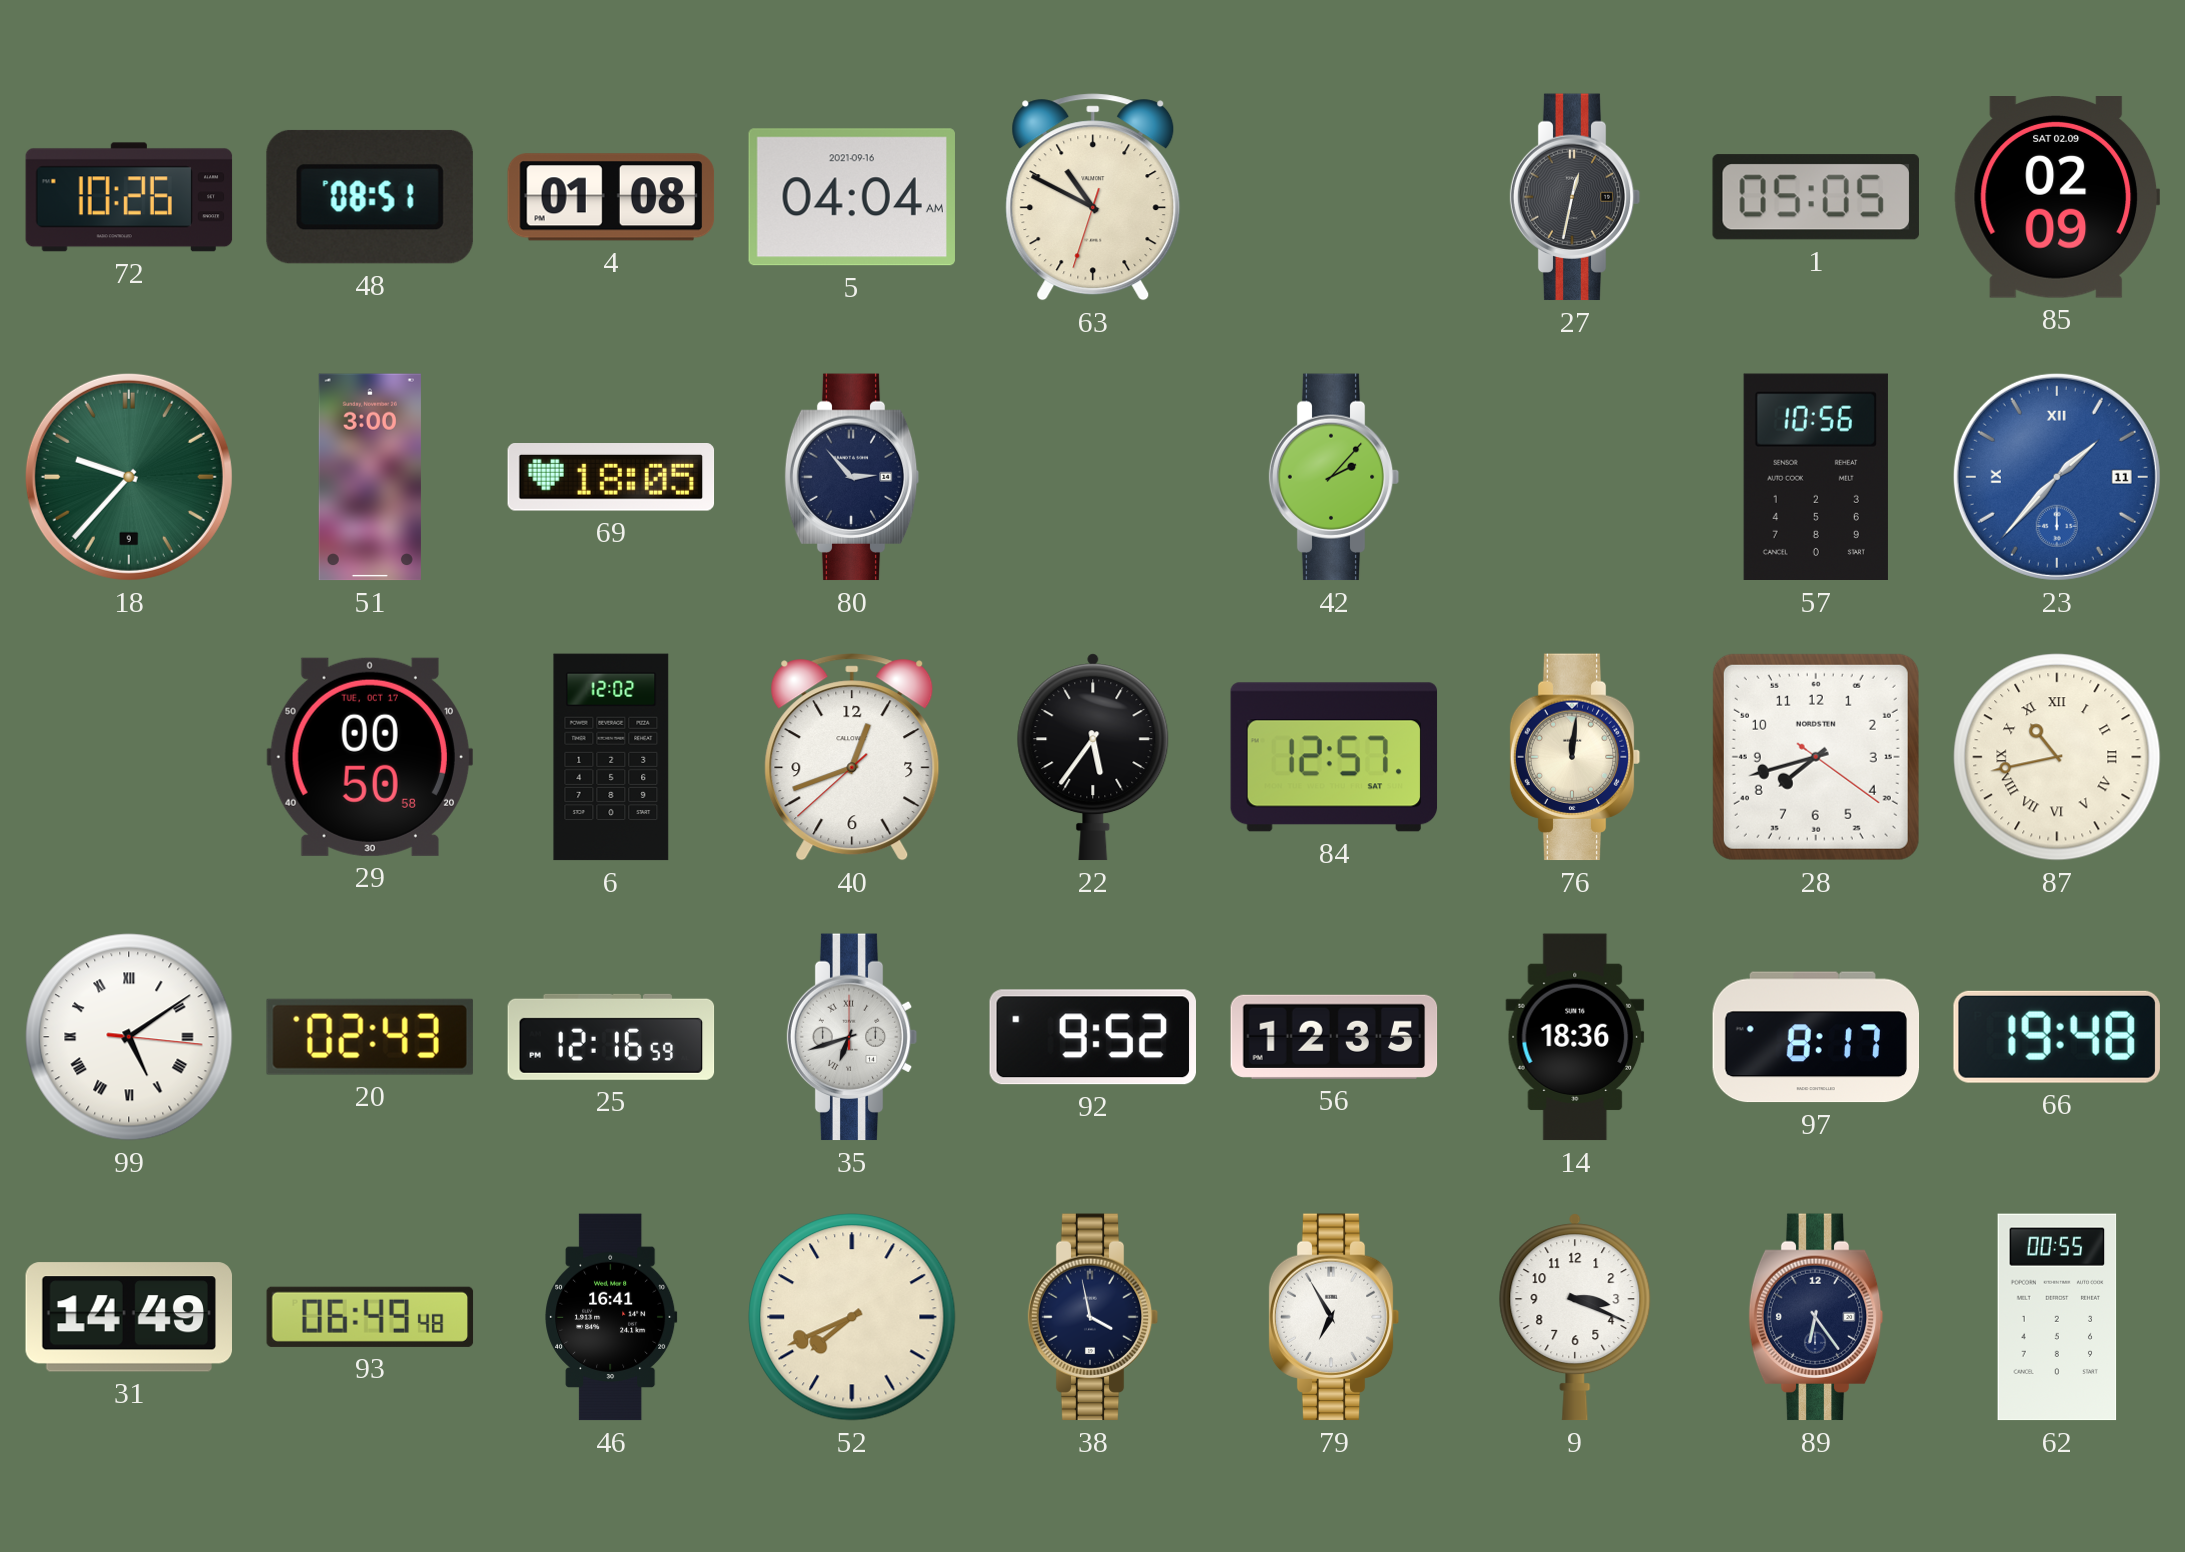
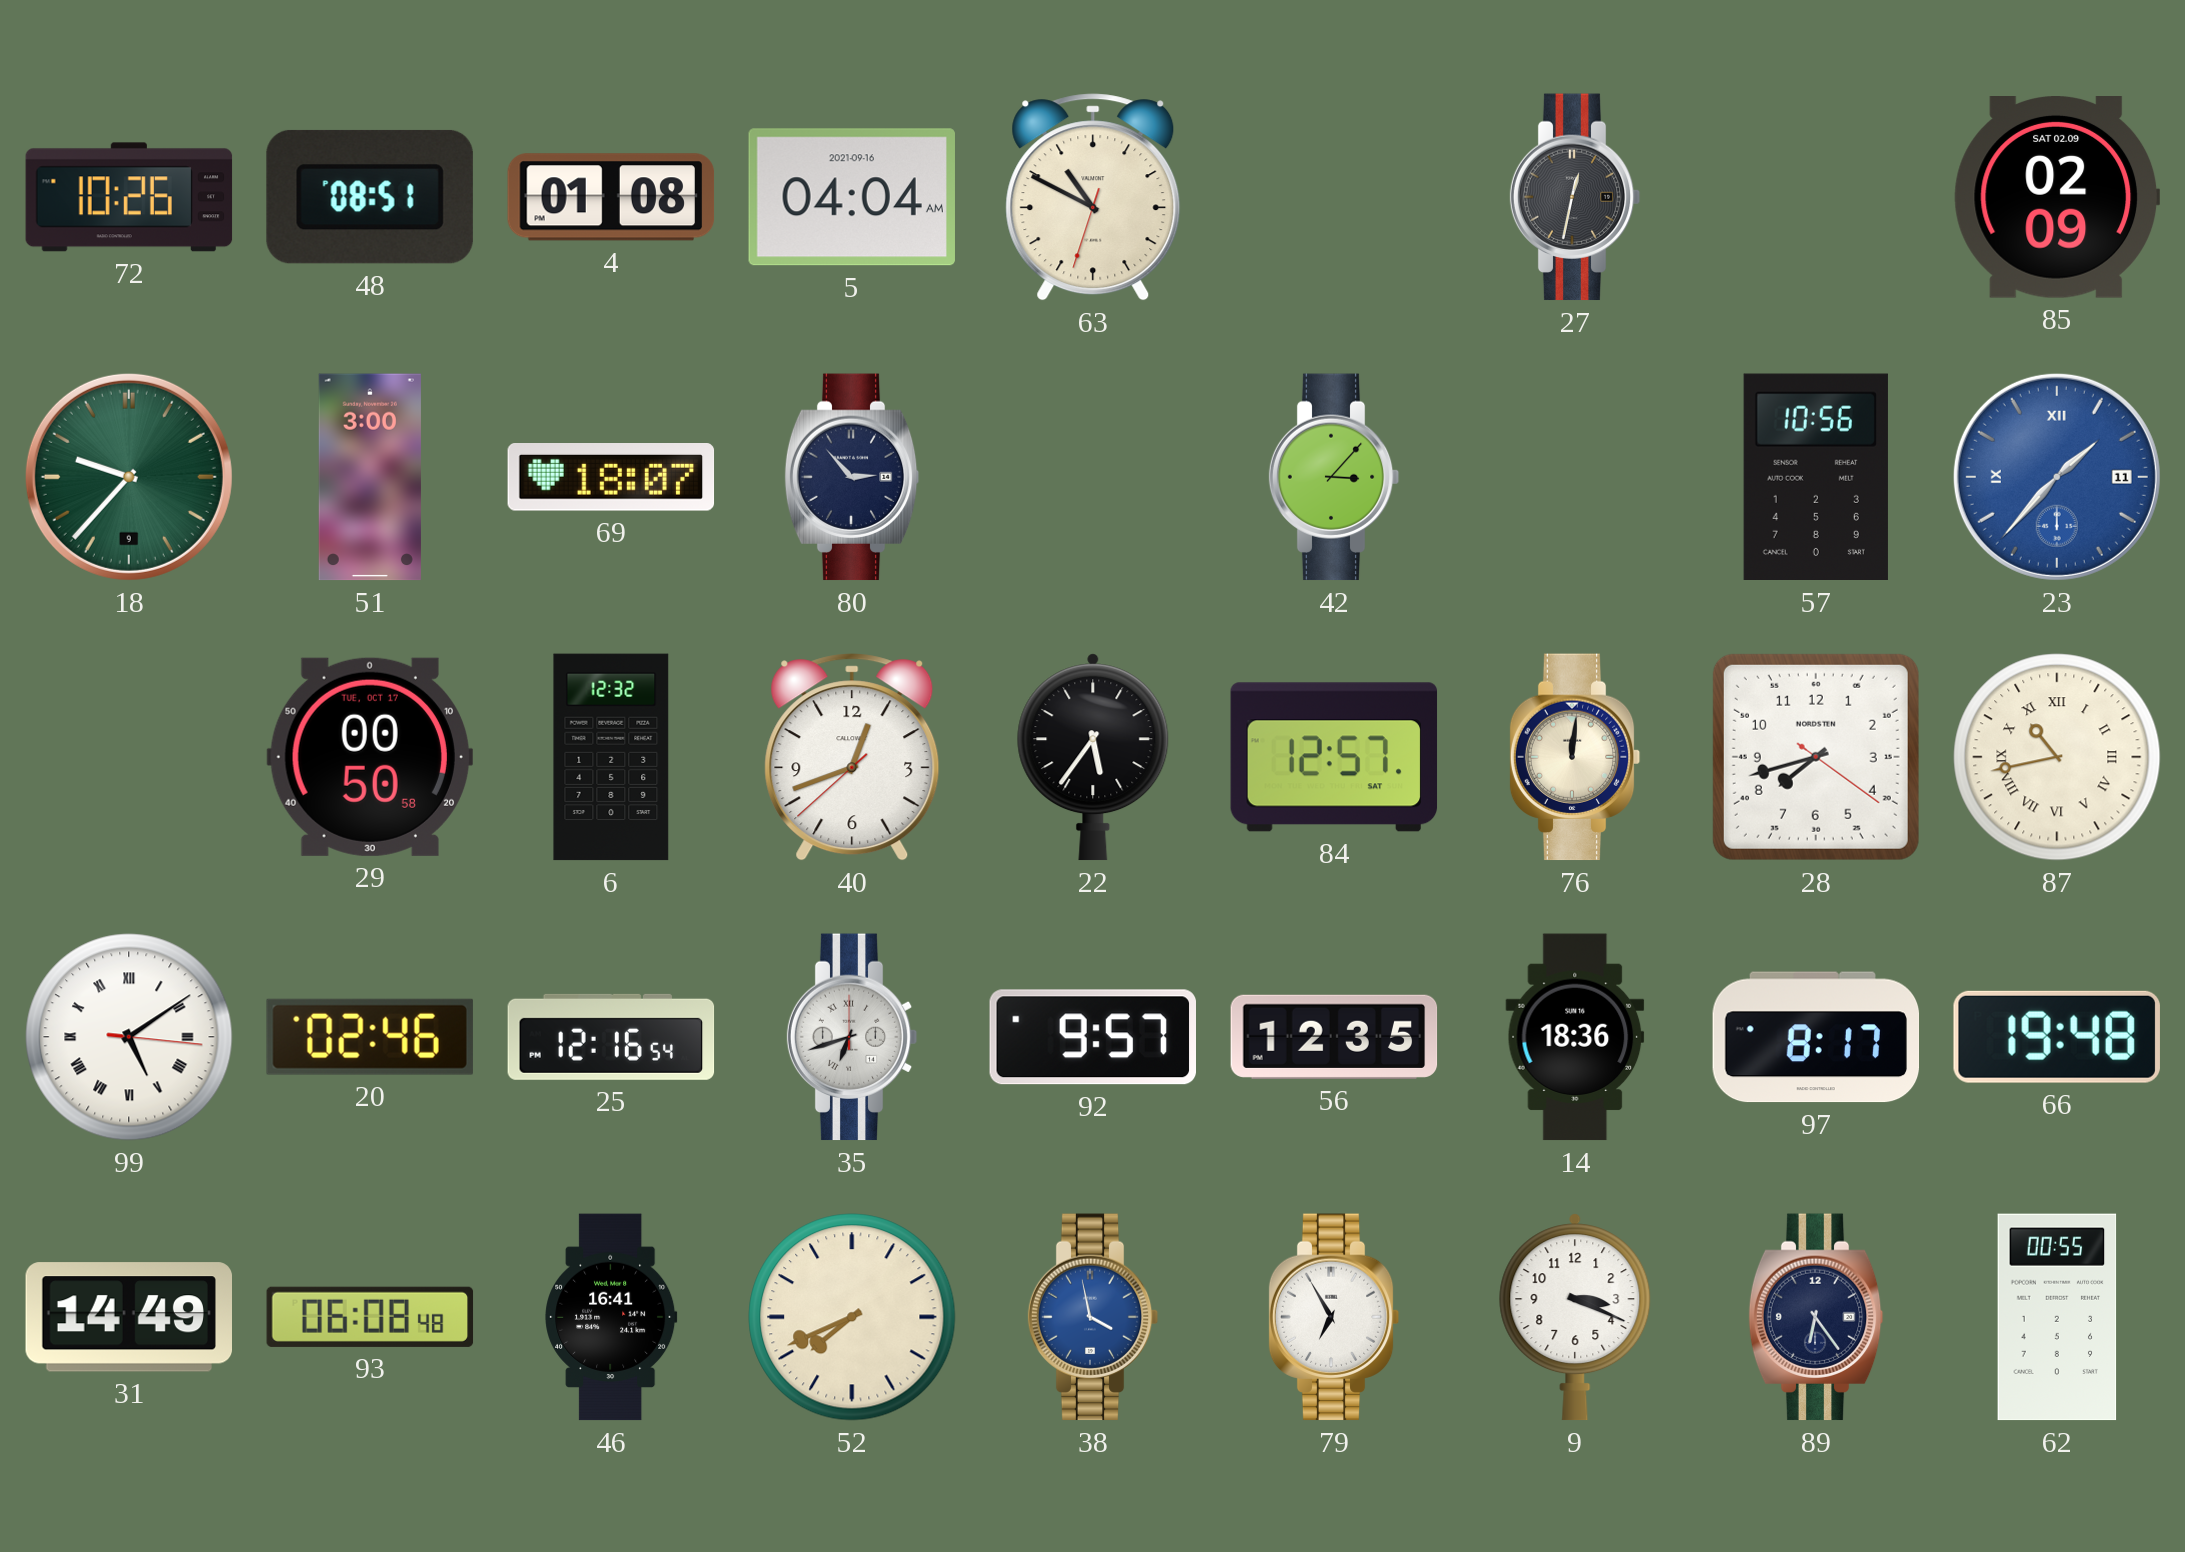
1: 05:05 -> none (1816, 197)
69: 18:05 -> 18:07 (611, 477)
42: 2:07 -> 3:07 (1334, 477)
6: 12:02 -> 12:32 (611, 757)
20: 02:43 -> 02:46 (370, 1037)
25: 12:16:59 -> 12:16:54 (611, 1037)
92: 9:52 -> 9:57 (1092, 1037)
93: 06:49 -> 06:08 (370, 1317)
38 dial: navy -> blue (1093, 1317)
